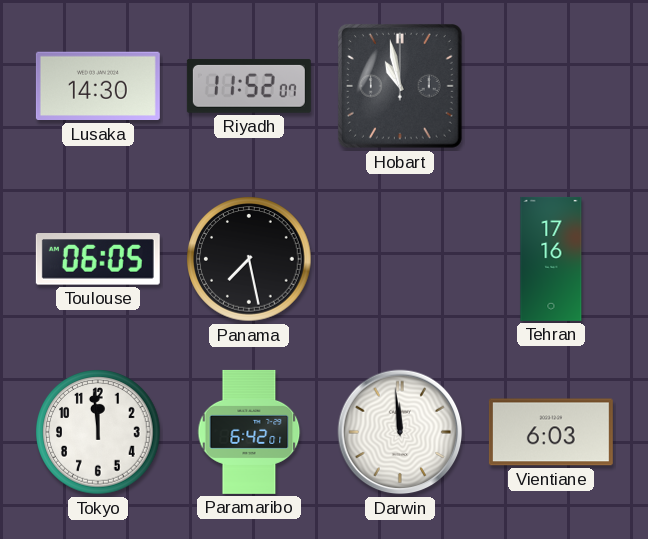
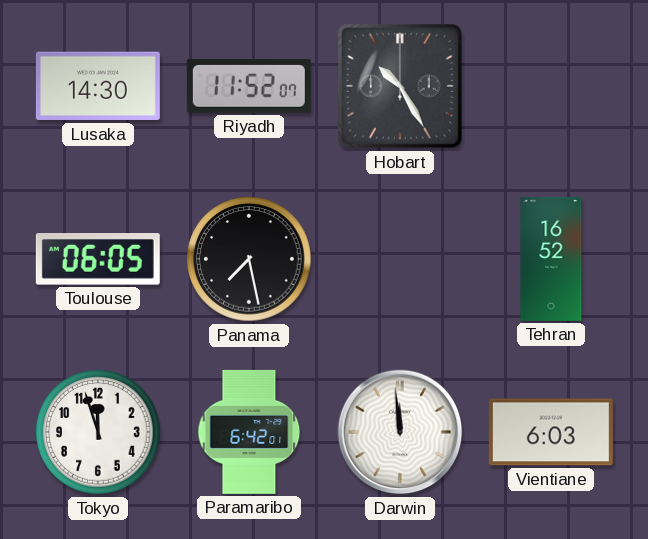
Hobart: 10:58 -> 10:25 (400, 86)
Tehran: 17:16 -> 16:52 (551, 259)
Tokyo: 11:59 -> 11:57 (98, 432)
